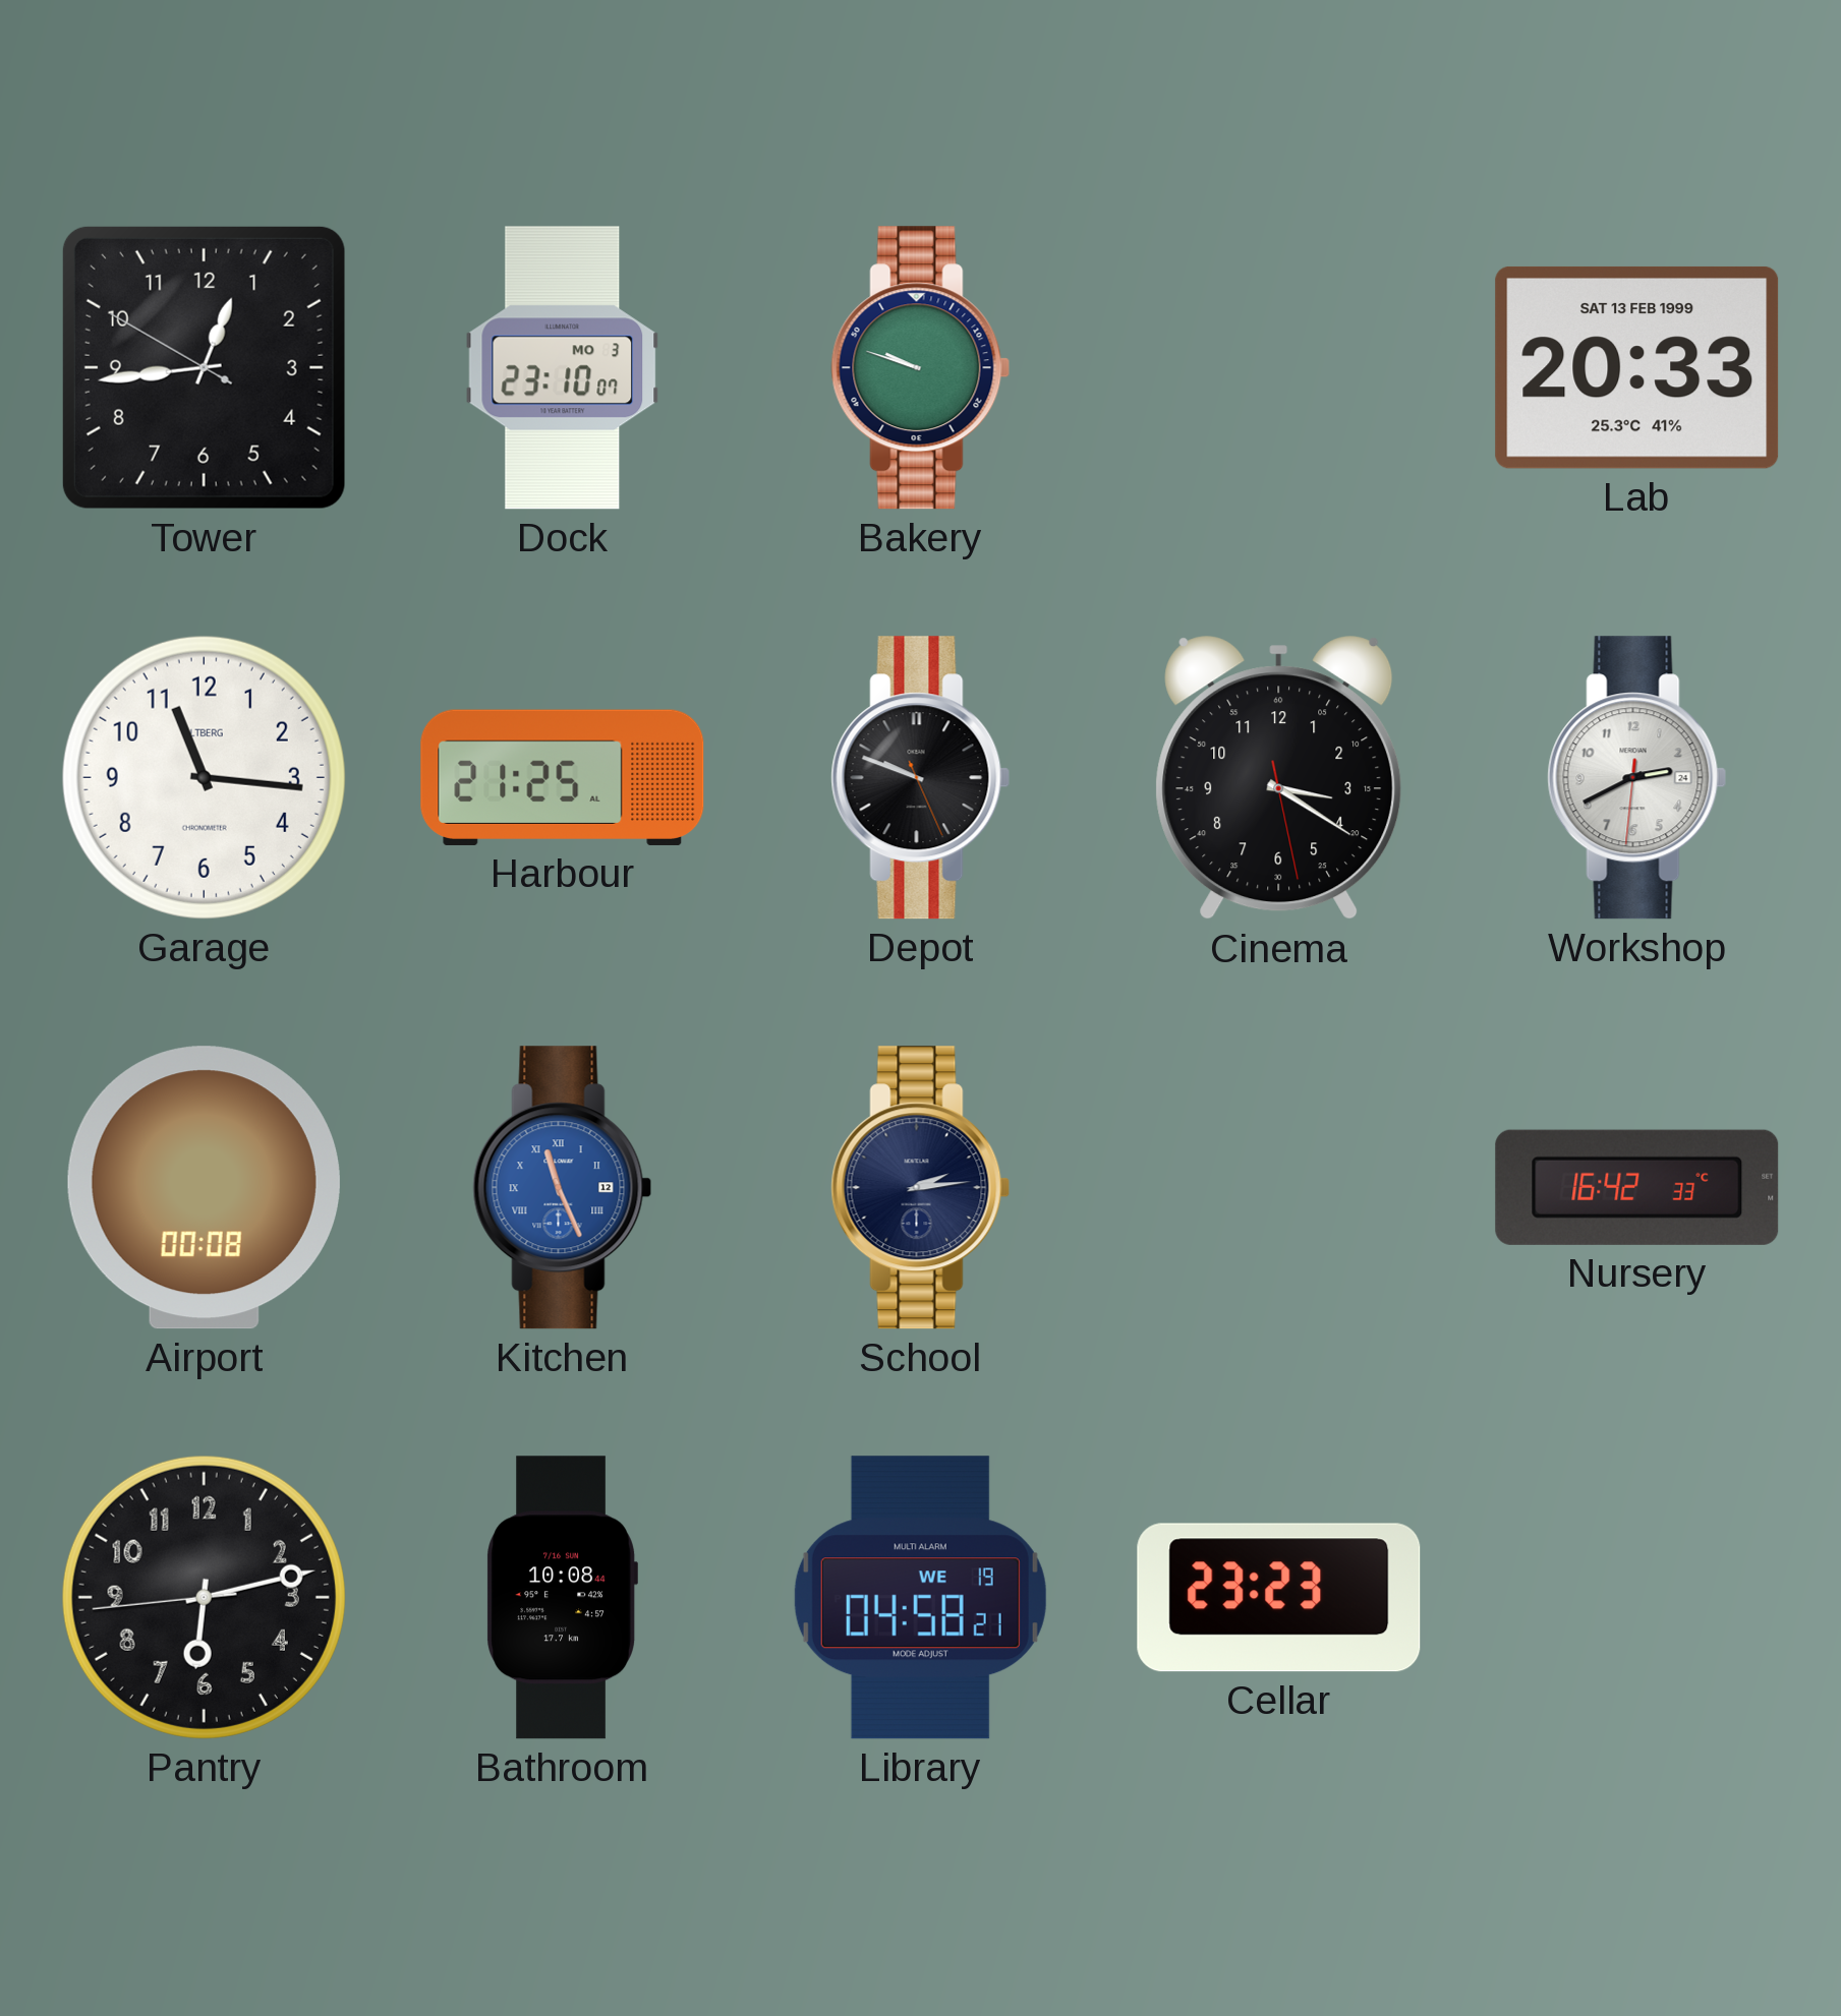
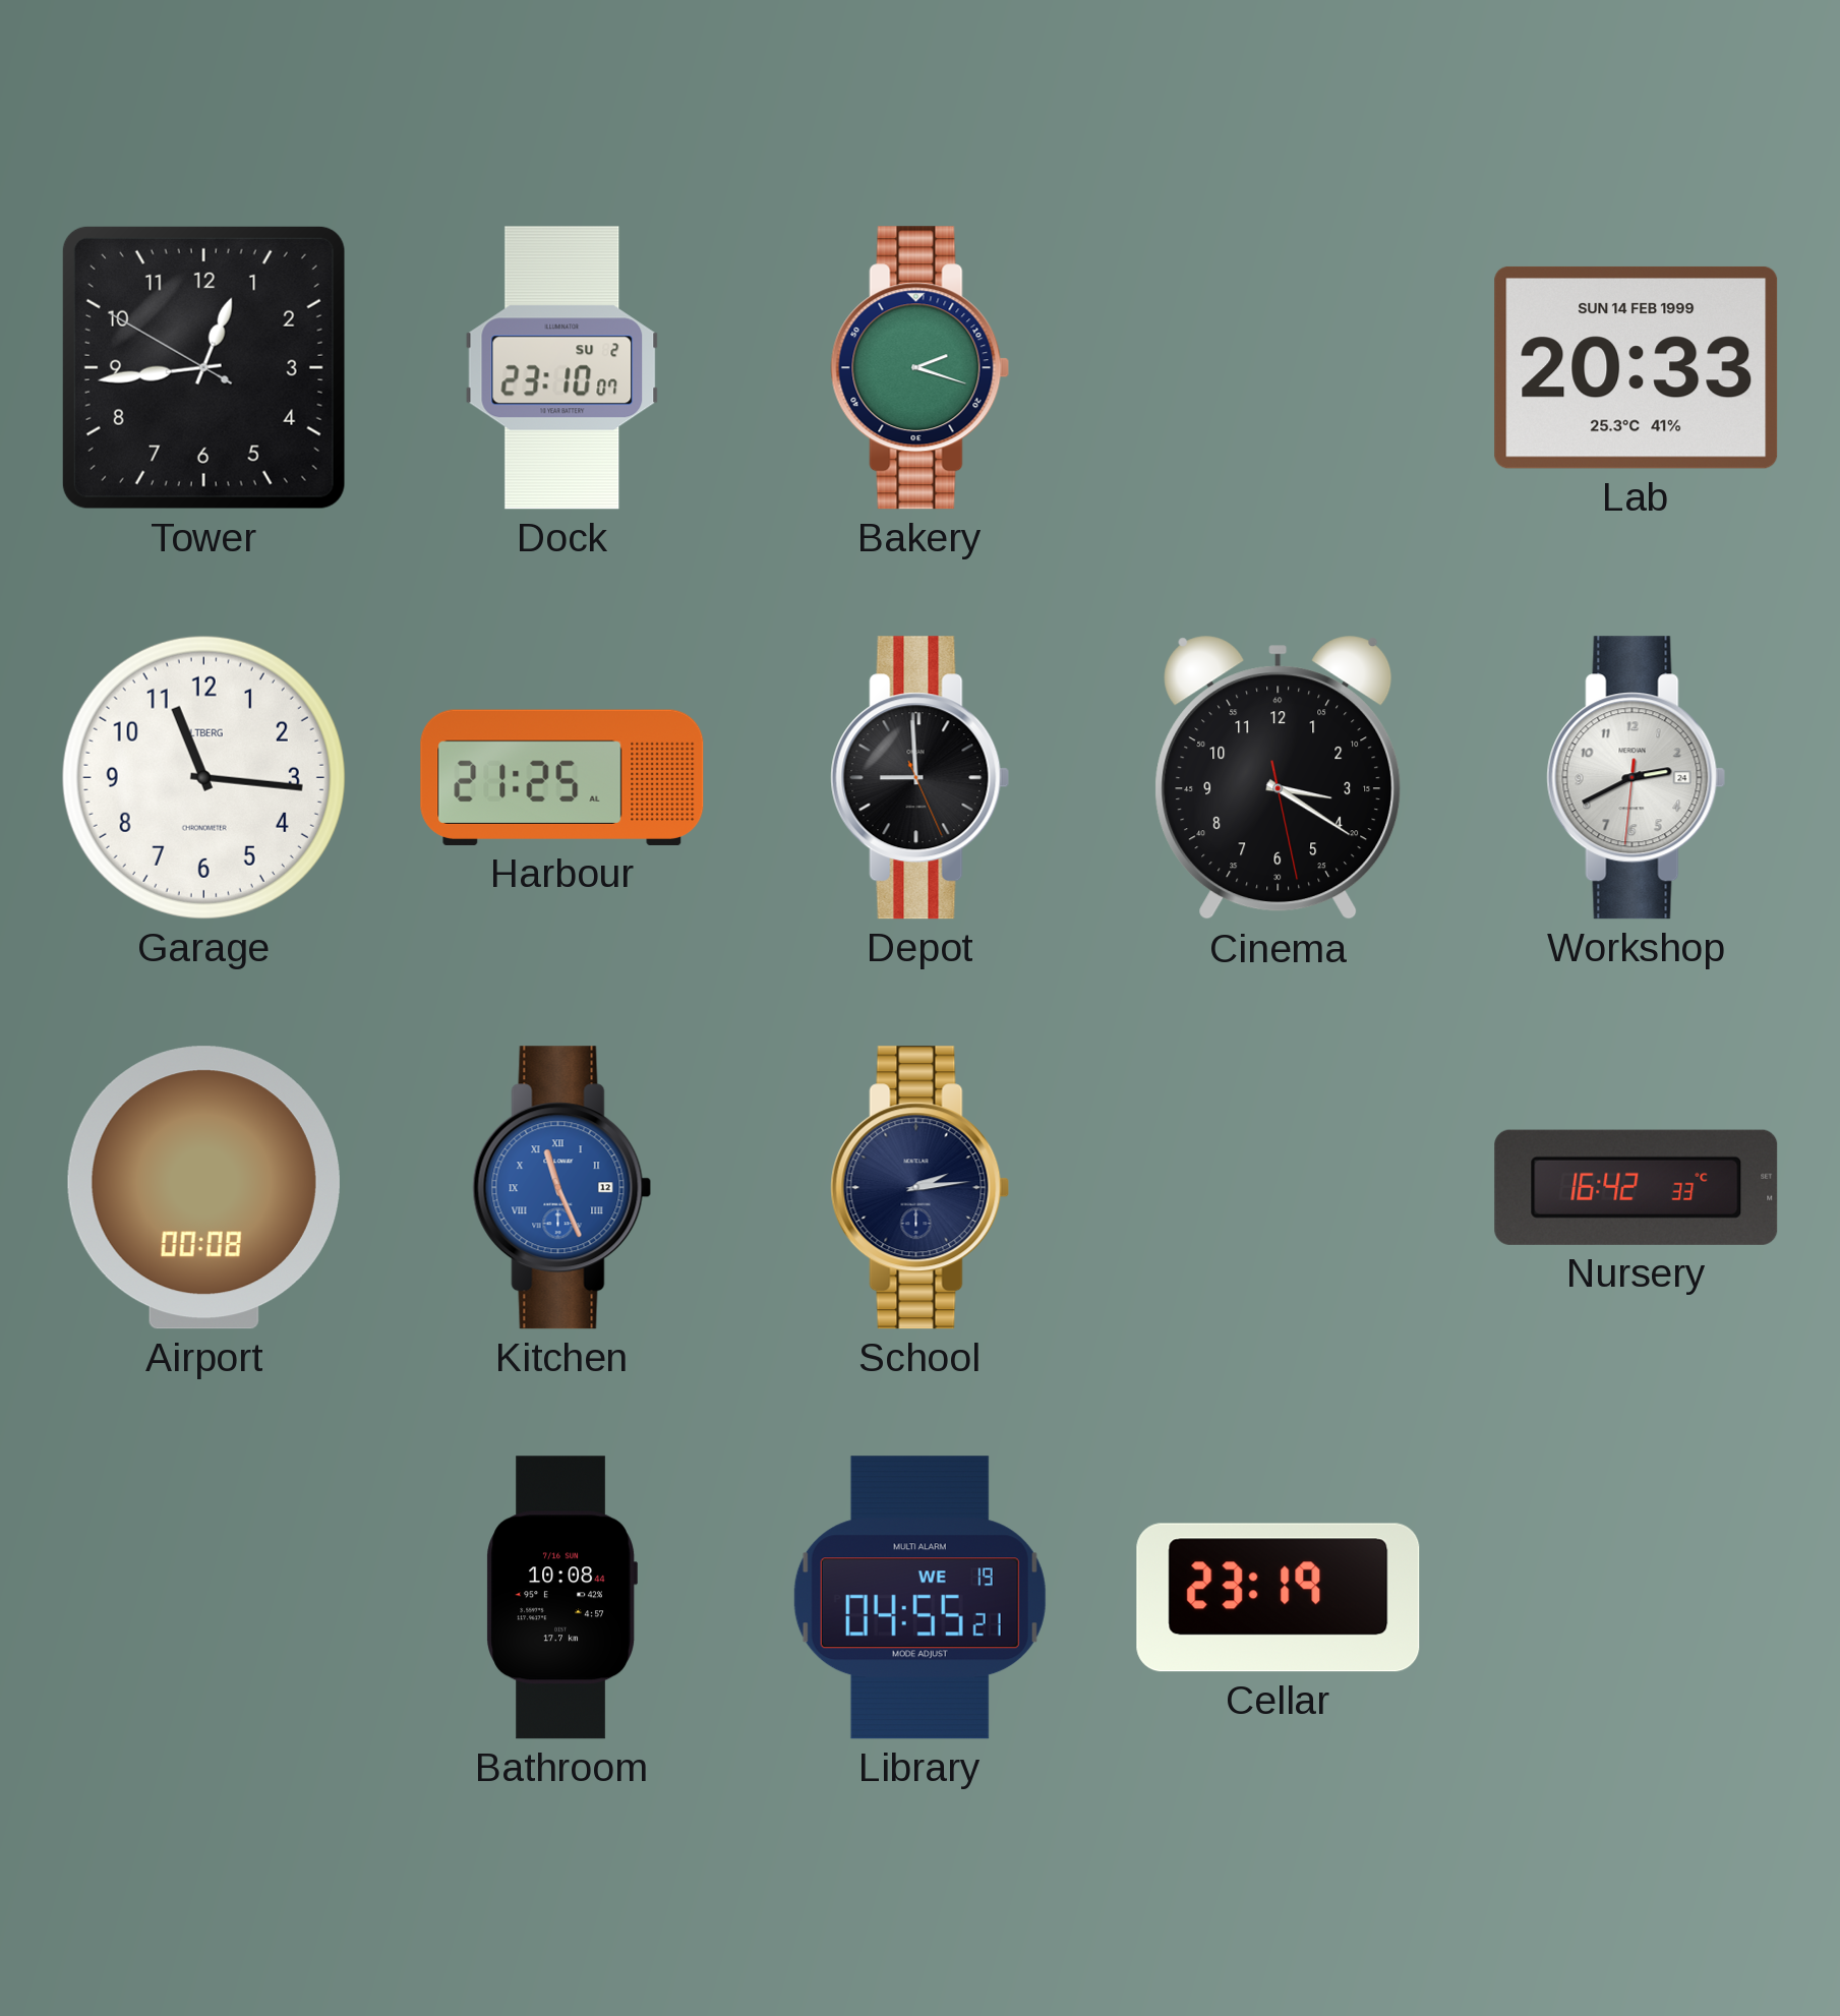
Dock date: MO 3 -> SU 2 (562, 368)
Bakery: 9:48 -> 2:18 (921, 368)
Lab date: SAT 13 FEB 1999 -> SUN 14 FEB 1999 (1637, 367)
Depot: 9:48 -> 8:59 (921, 778)
Pantry: 6:12 -> none (204, 1597)
Library: 04:58 -> 04:55 (919, 1598)
Cellar: 23:23 -> 23:19 (1279, 1598)
